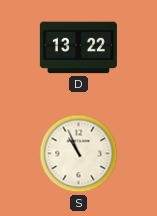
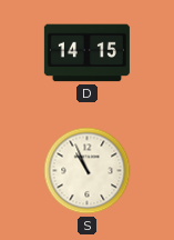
D: 13:22 -> 14:15 (86, 53)
